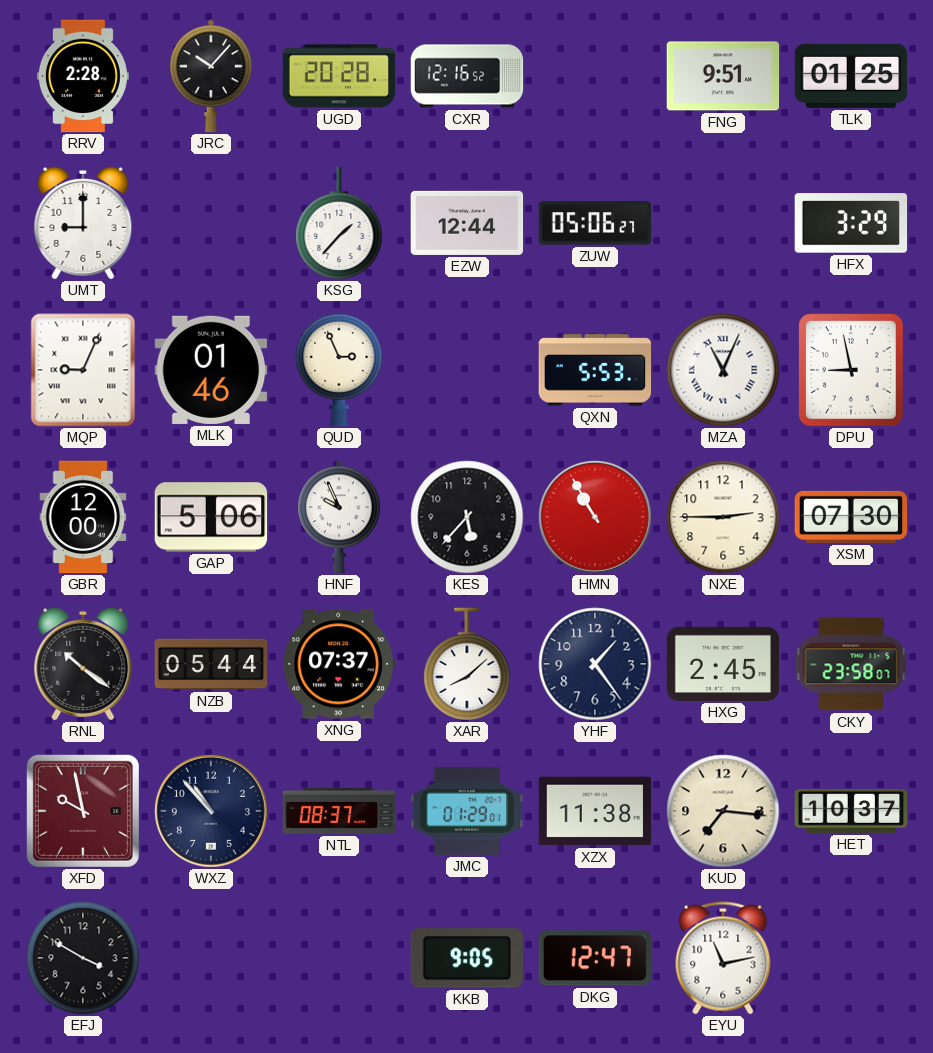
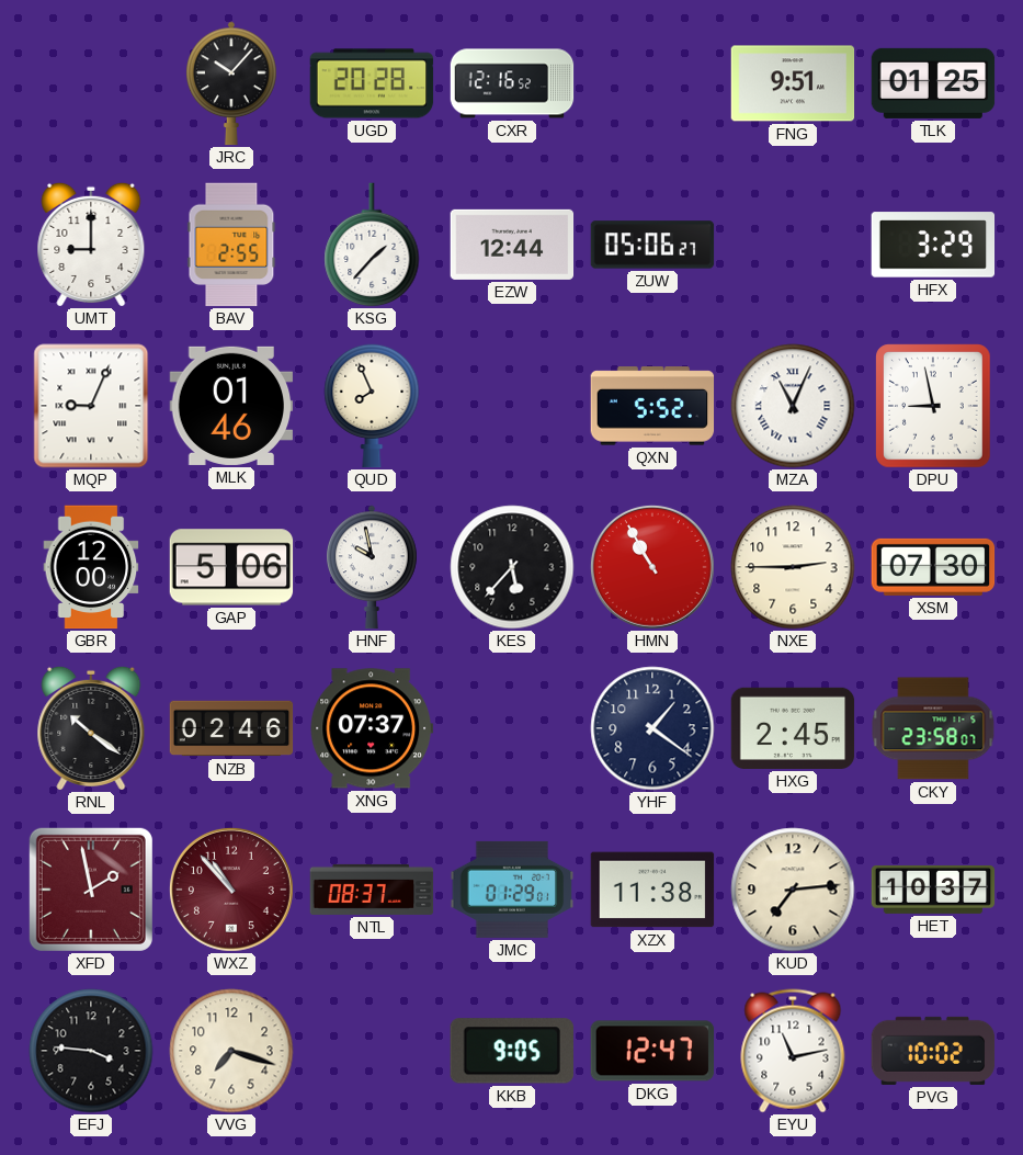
RRV: 2:28 -> none (83, 76)
BAV: none -> 2:55 (231, 245)
QUD: 2:56 -> 7:56 (372, 406)
QXN: 5:53 -> 5:52 (652, 406)
HNF: 9:56 -> 9:58 (373, 567)
NZB: 05:44 -> 02:46 (231, 728)
XAR: 8:08 -> none (467, 664)
YHF: 1:24 -> 1:21 (652, 728)
XFD: 9:58 -> 1:58 (91, 890)
WXZ dial: navy -> burgundy (231, 890)
KUD: 7:16 -> 7:14 (793, 890)
EFJ: 3:50 -> 3:46 (91, 1051)
VVG: none -> 7:18 (231, 1051)
PVG: none -> 10:02 (933, 1051)
